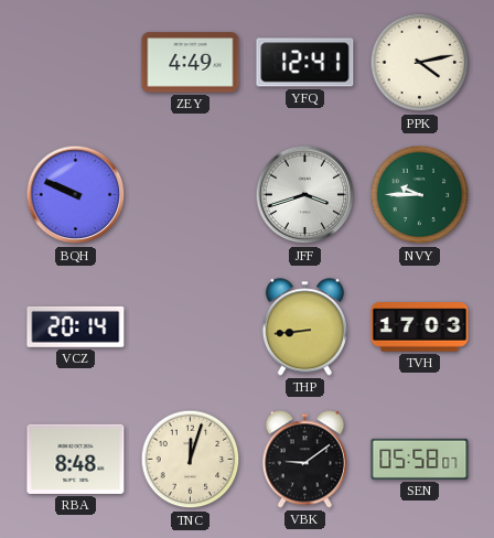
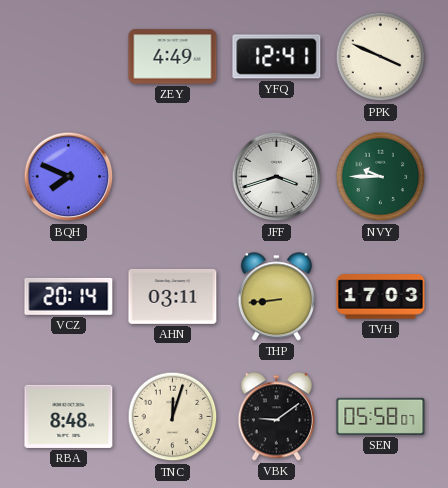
PPK: 4:13 -> 3:49 (381, 57)
BQH: 9:49 -> 7:49 (69, 177)
AHN: none -> 03:11 (173, 296)
